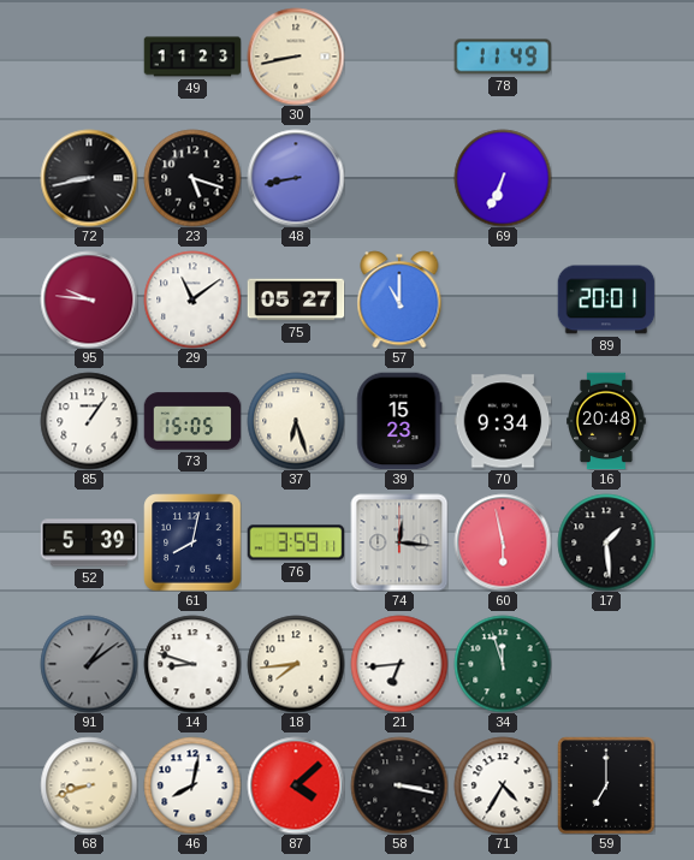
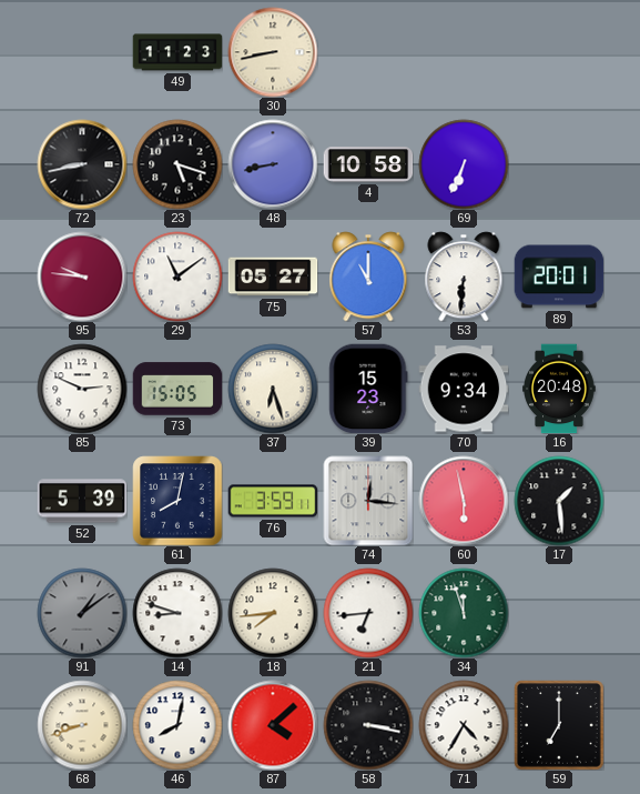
78: 11:49 -> none (503, 57)
4: none -> 10:58 (368, 164)
53: none -> 6:31 (464, 277)
85: 1:06 -> 2:49 (82, 389)
